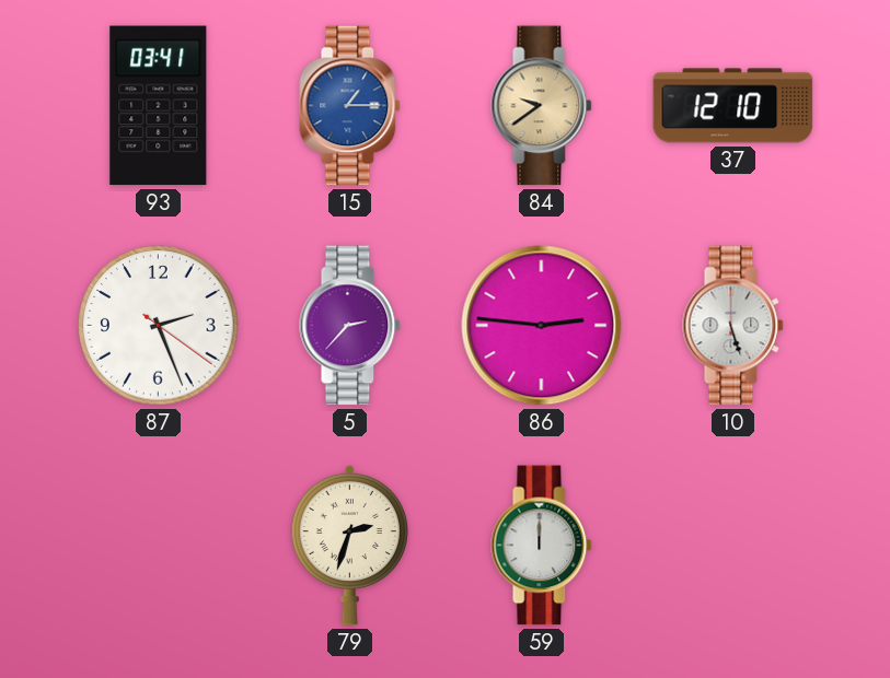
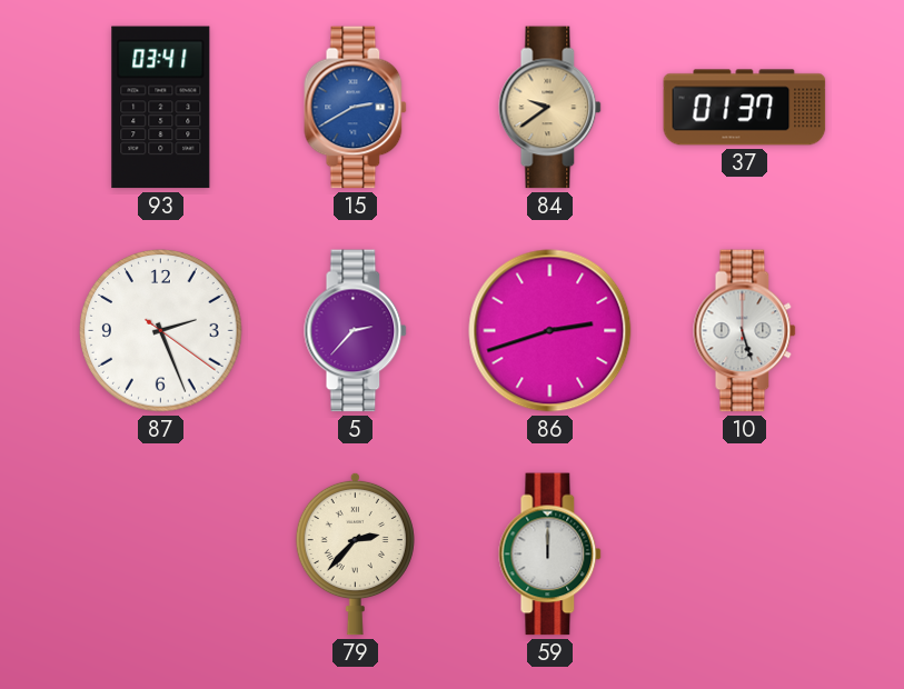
15: 1:15 -> 2:40 (356, 108)
37: 12:10 -> 01:37 (745, 108)
86: 2:46 -> 2:42 (550, 331)
79: 2:33 -> 2:37 (355, 553)
